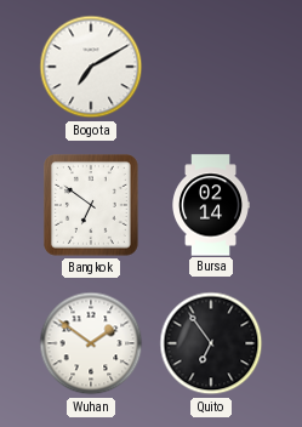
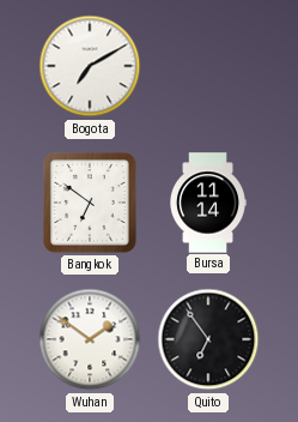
Bursa: 02:14 -> 11:14 (208, 203)
